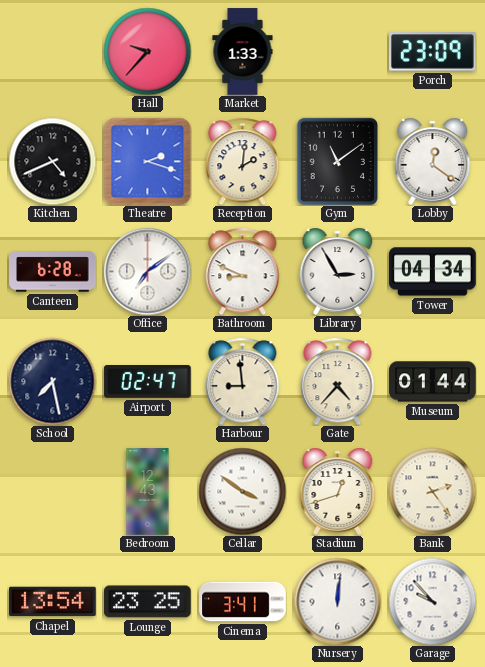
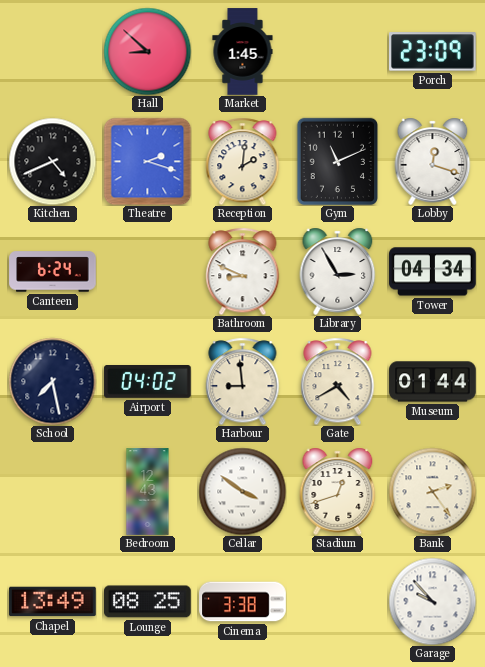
Hall: 9:37 -> 8:52 (147, 51)
Market: 1:33 -> 1:45 (243, 52)
Gym: 11:09 -> 11:11 (337, 161)
Lobby: 12:21 -> 12:18 (433, 161)
Canteen: 6:28 -> 6:24 (53, 272)
Office: 7:09 -> none (147, 271)
Airport: 02:47 -> 04:02 (148, 382)
Gate: 4:37 -> 4:40 (338, 381)
Chapel: 13:54 -> 13:49 (53, 602)
Lounge: 23:25 -> 08:25 (148, 602)
Cinema: 3:41 -> 3:38 (243, 602)
Nursery: 12:01 -> none (337, 601)
